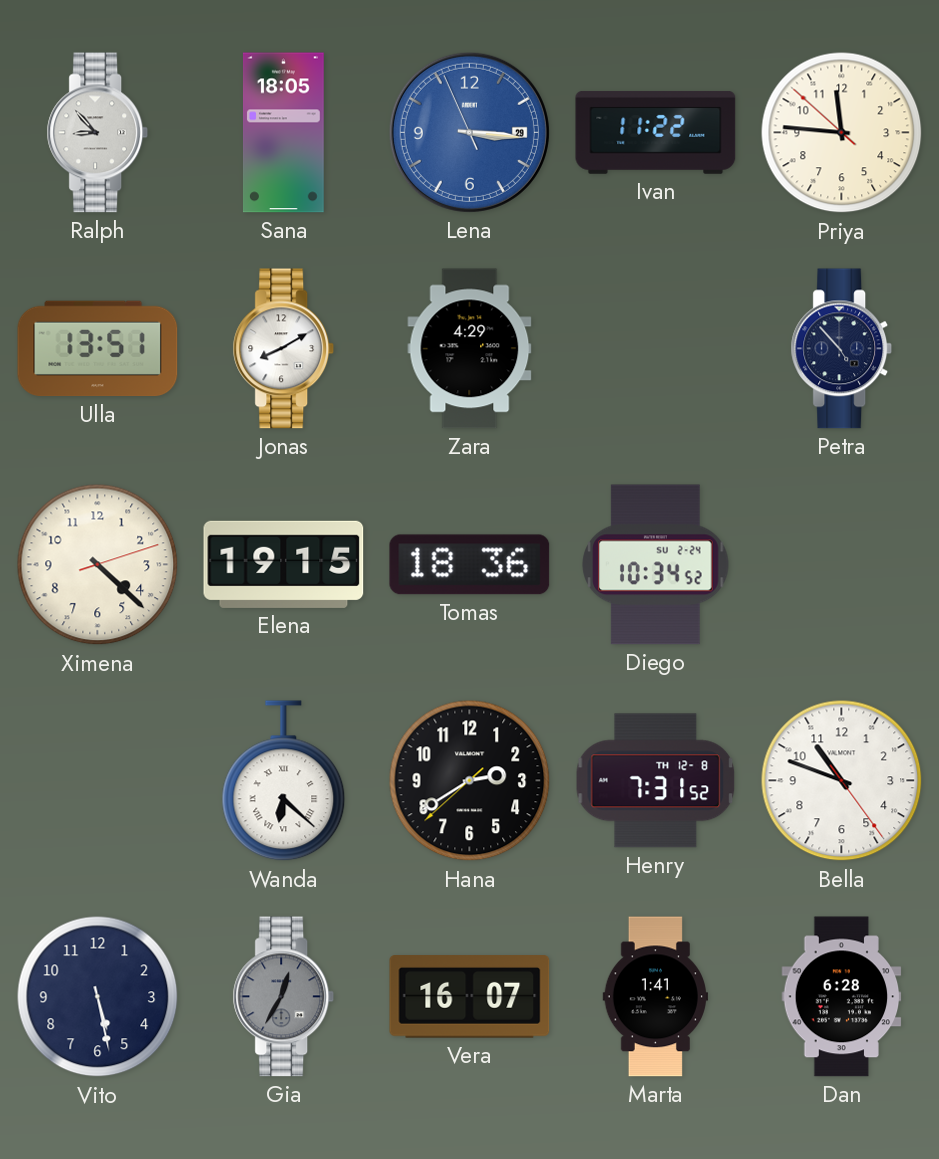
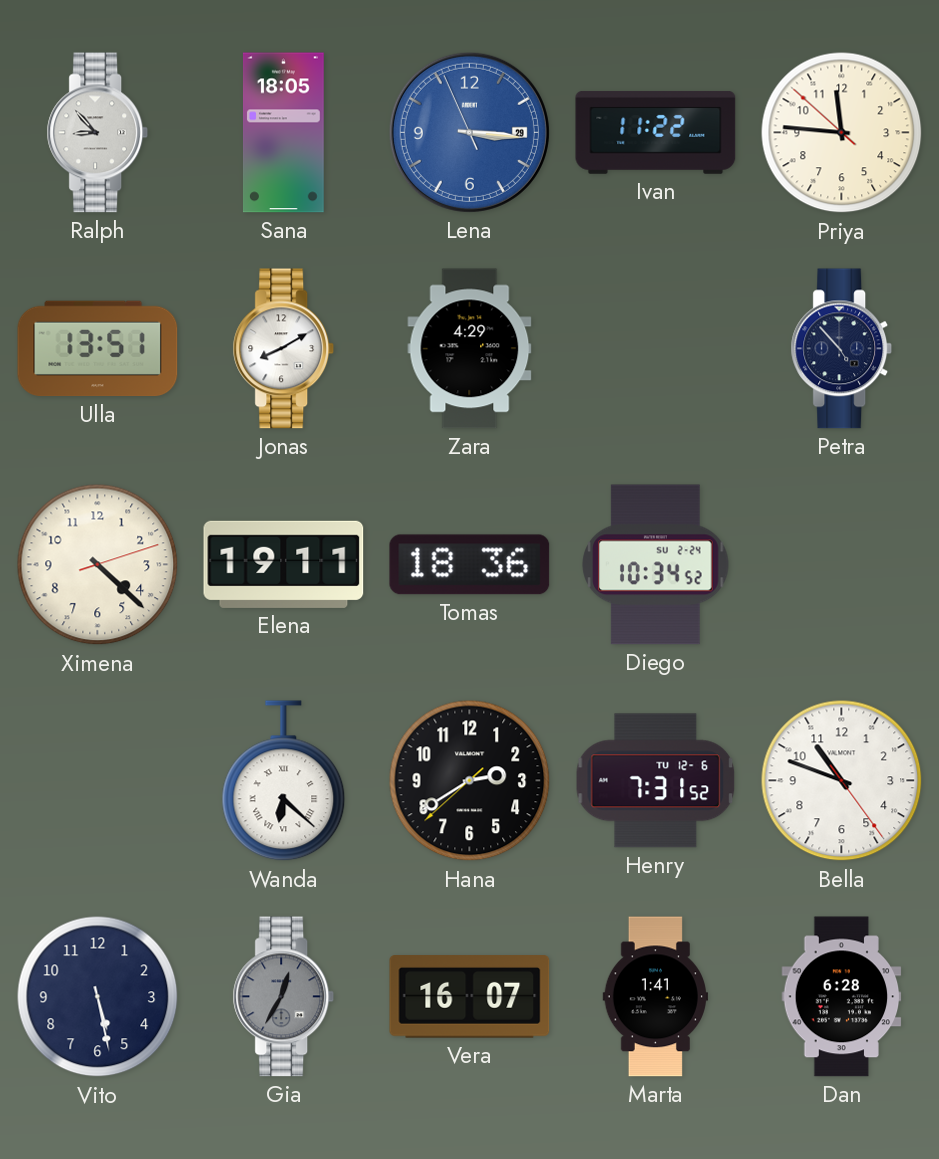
Elena: 19:15 -> 19:11 (284, 564)
Henry date: TH 12-8 -> TU 12-6 (656, 781)
